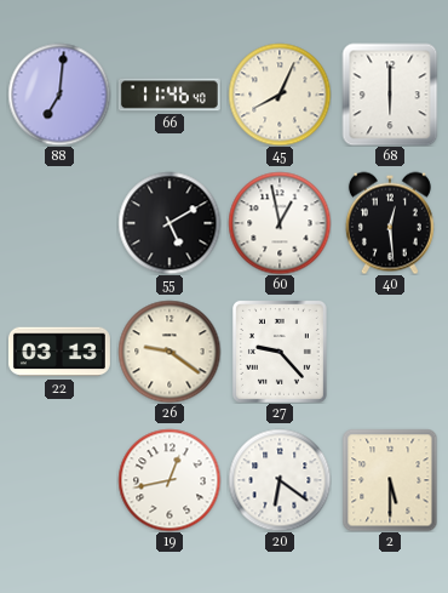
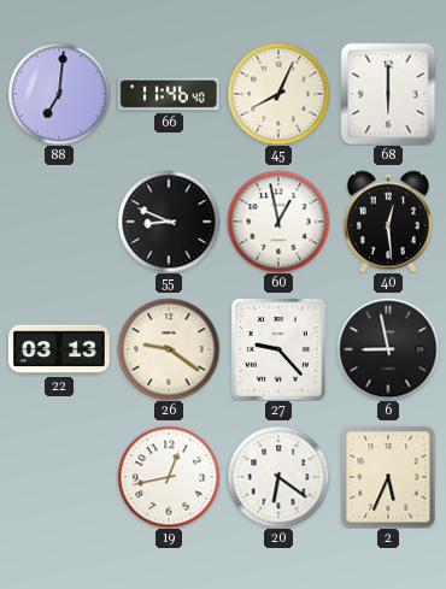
55: 5:10 -> 8:49 (169, 222)
6: none -> 8:58 (388, 349)
2: 5:30 -> 5:34 (388, 477)
